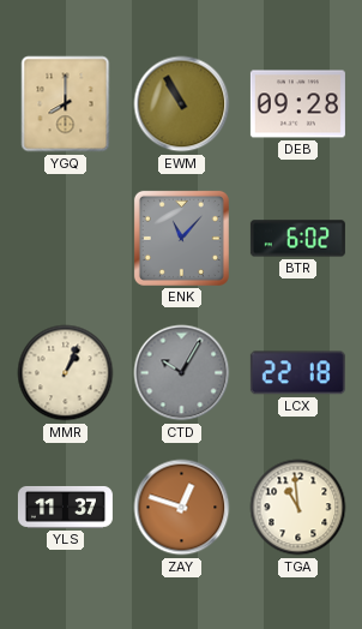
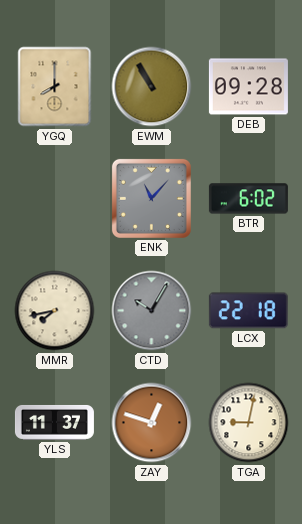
MMR: 1:04 -> 7:43 (55, 311)
TGA: 10:59 -> 9:02 (249, 423)
